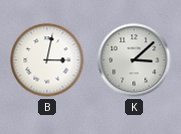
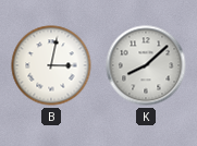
K: 3:08 -> 8:08 (146, 65)
